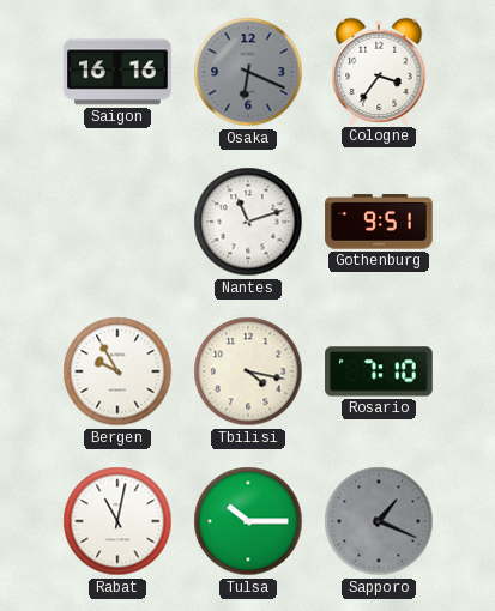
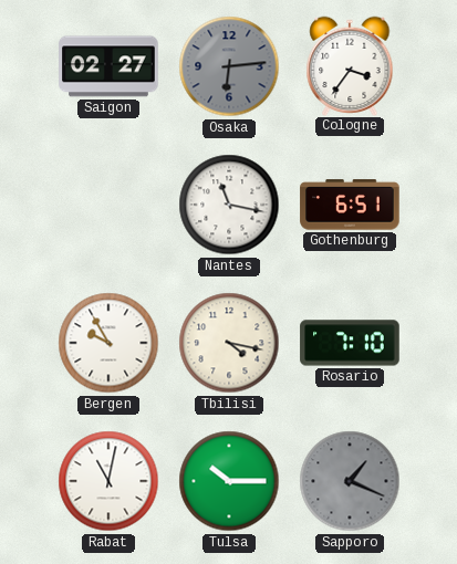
Saigon: 16:16 -> 02:27 (108, 66)
Osaka: 6:19 -> 6:14 (229, 66)
Nantes: 11:12 -> 11:17 (229, 205)
Gothenburg: 9:51 -> 6:51 (350, 205)
